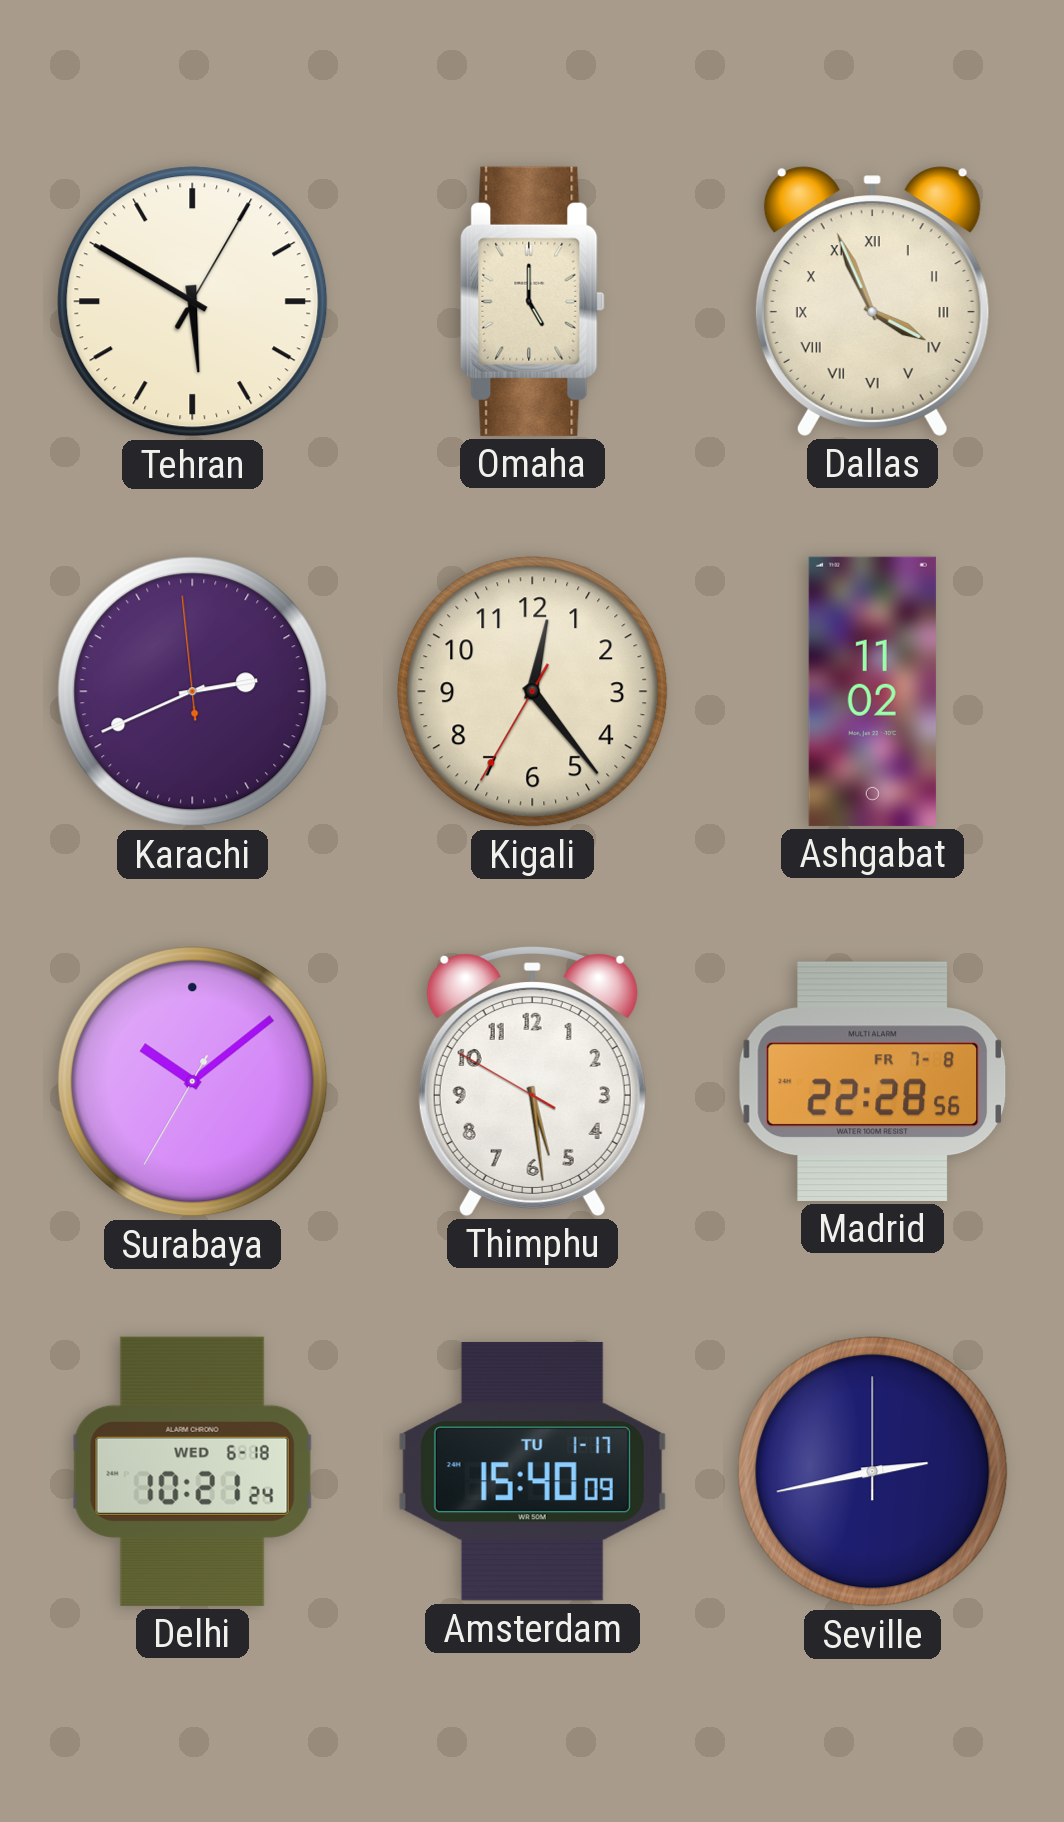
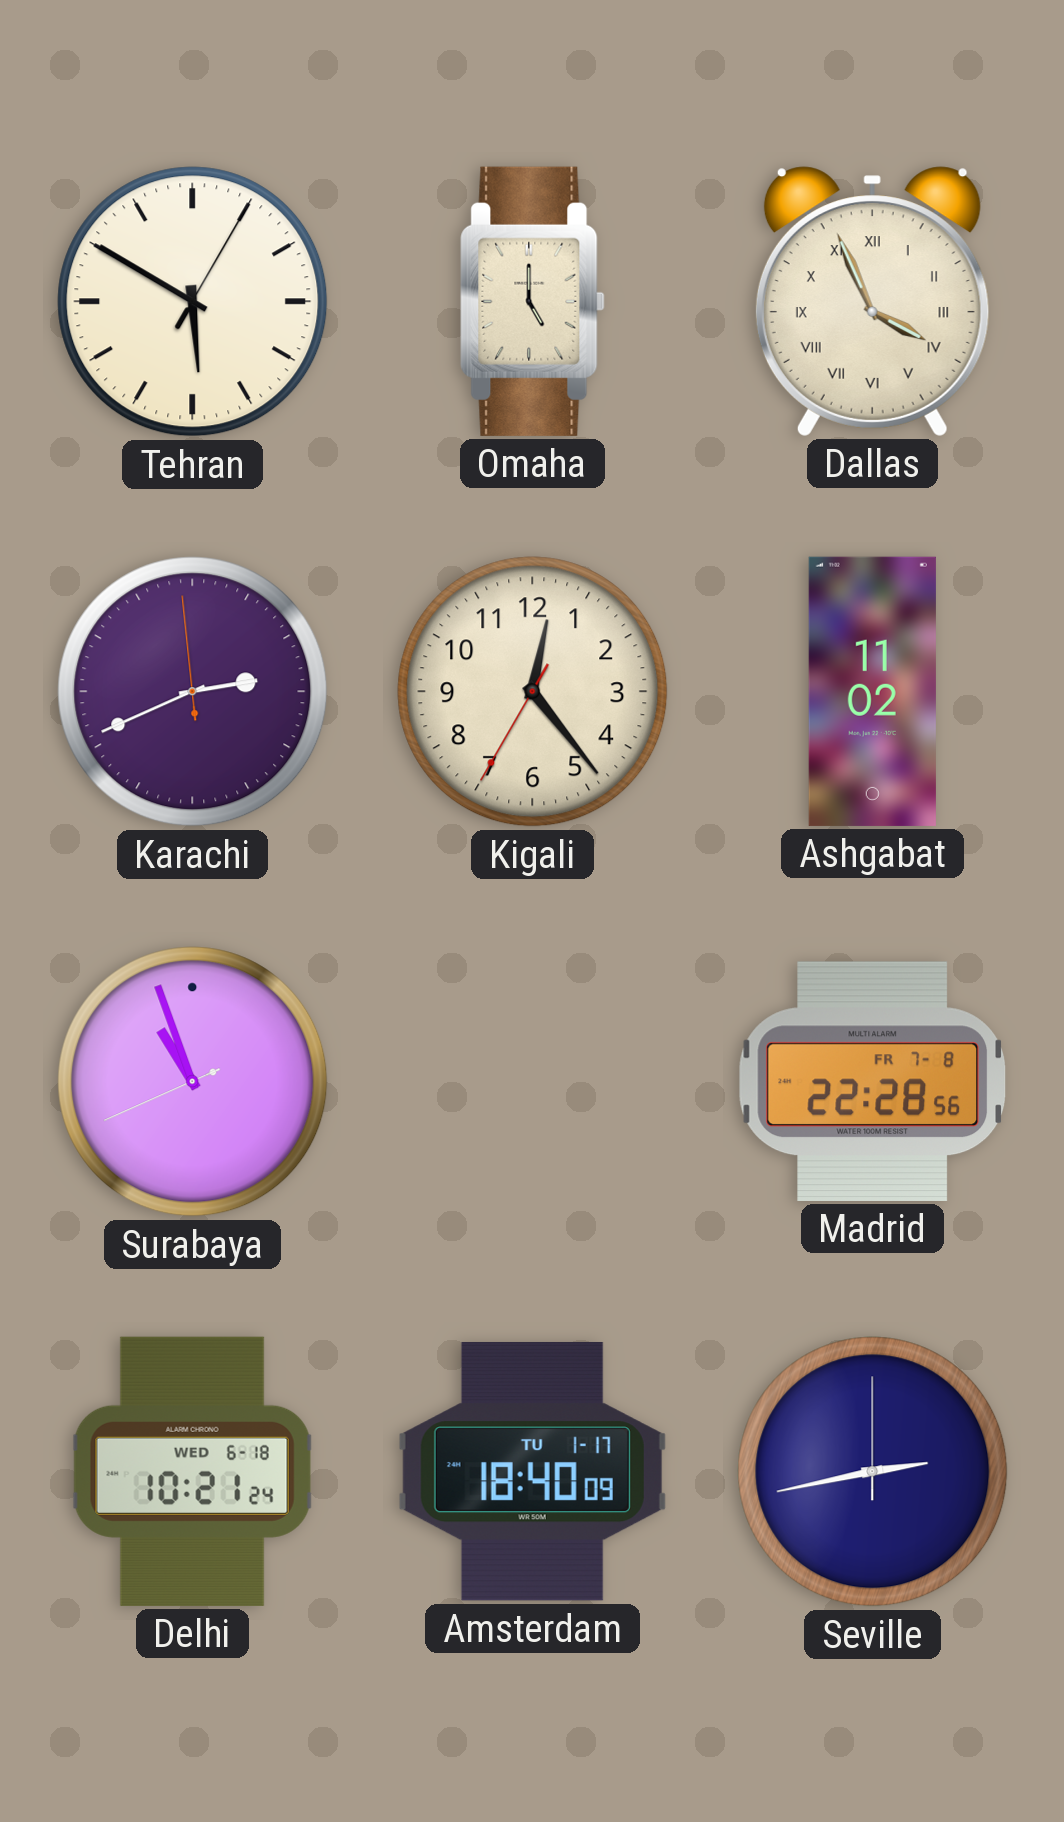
Surabaya: 10:08 -> 10:56 (193, 1082)
Thimphu: 5:28 -> none (532, 1082)
Amsterdam: 15:40 -> 18:40 (532, 1471)
